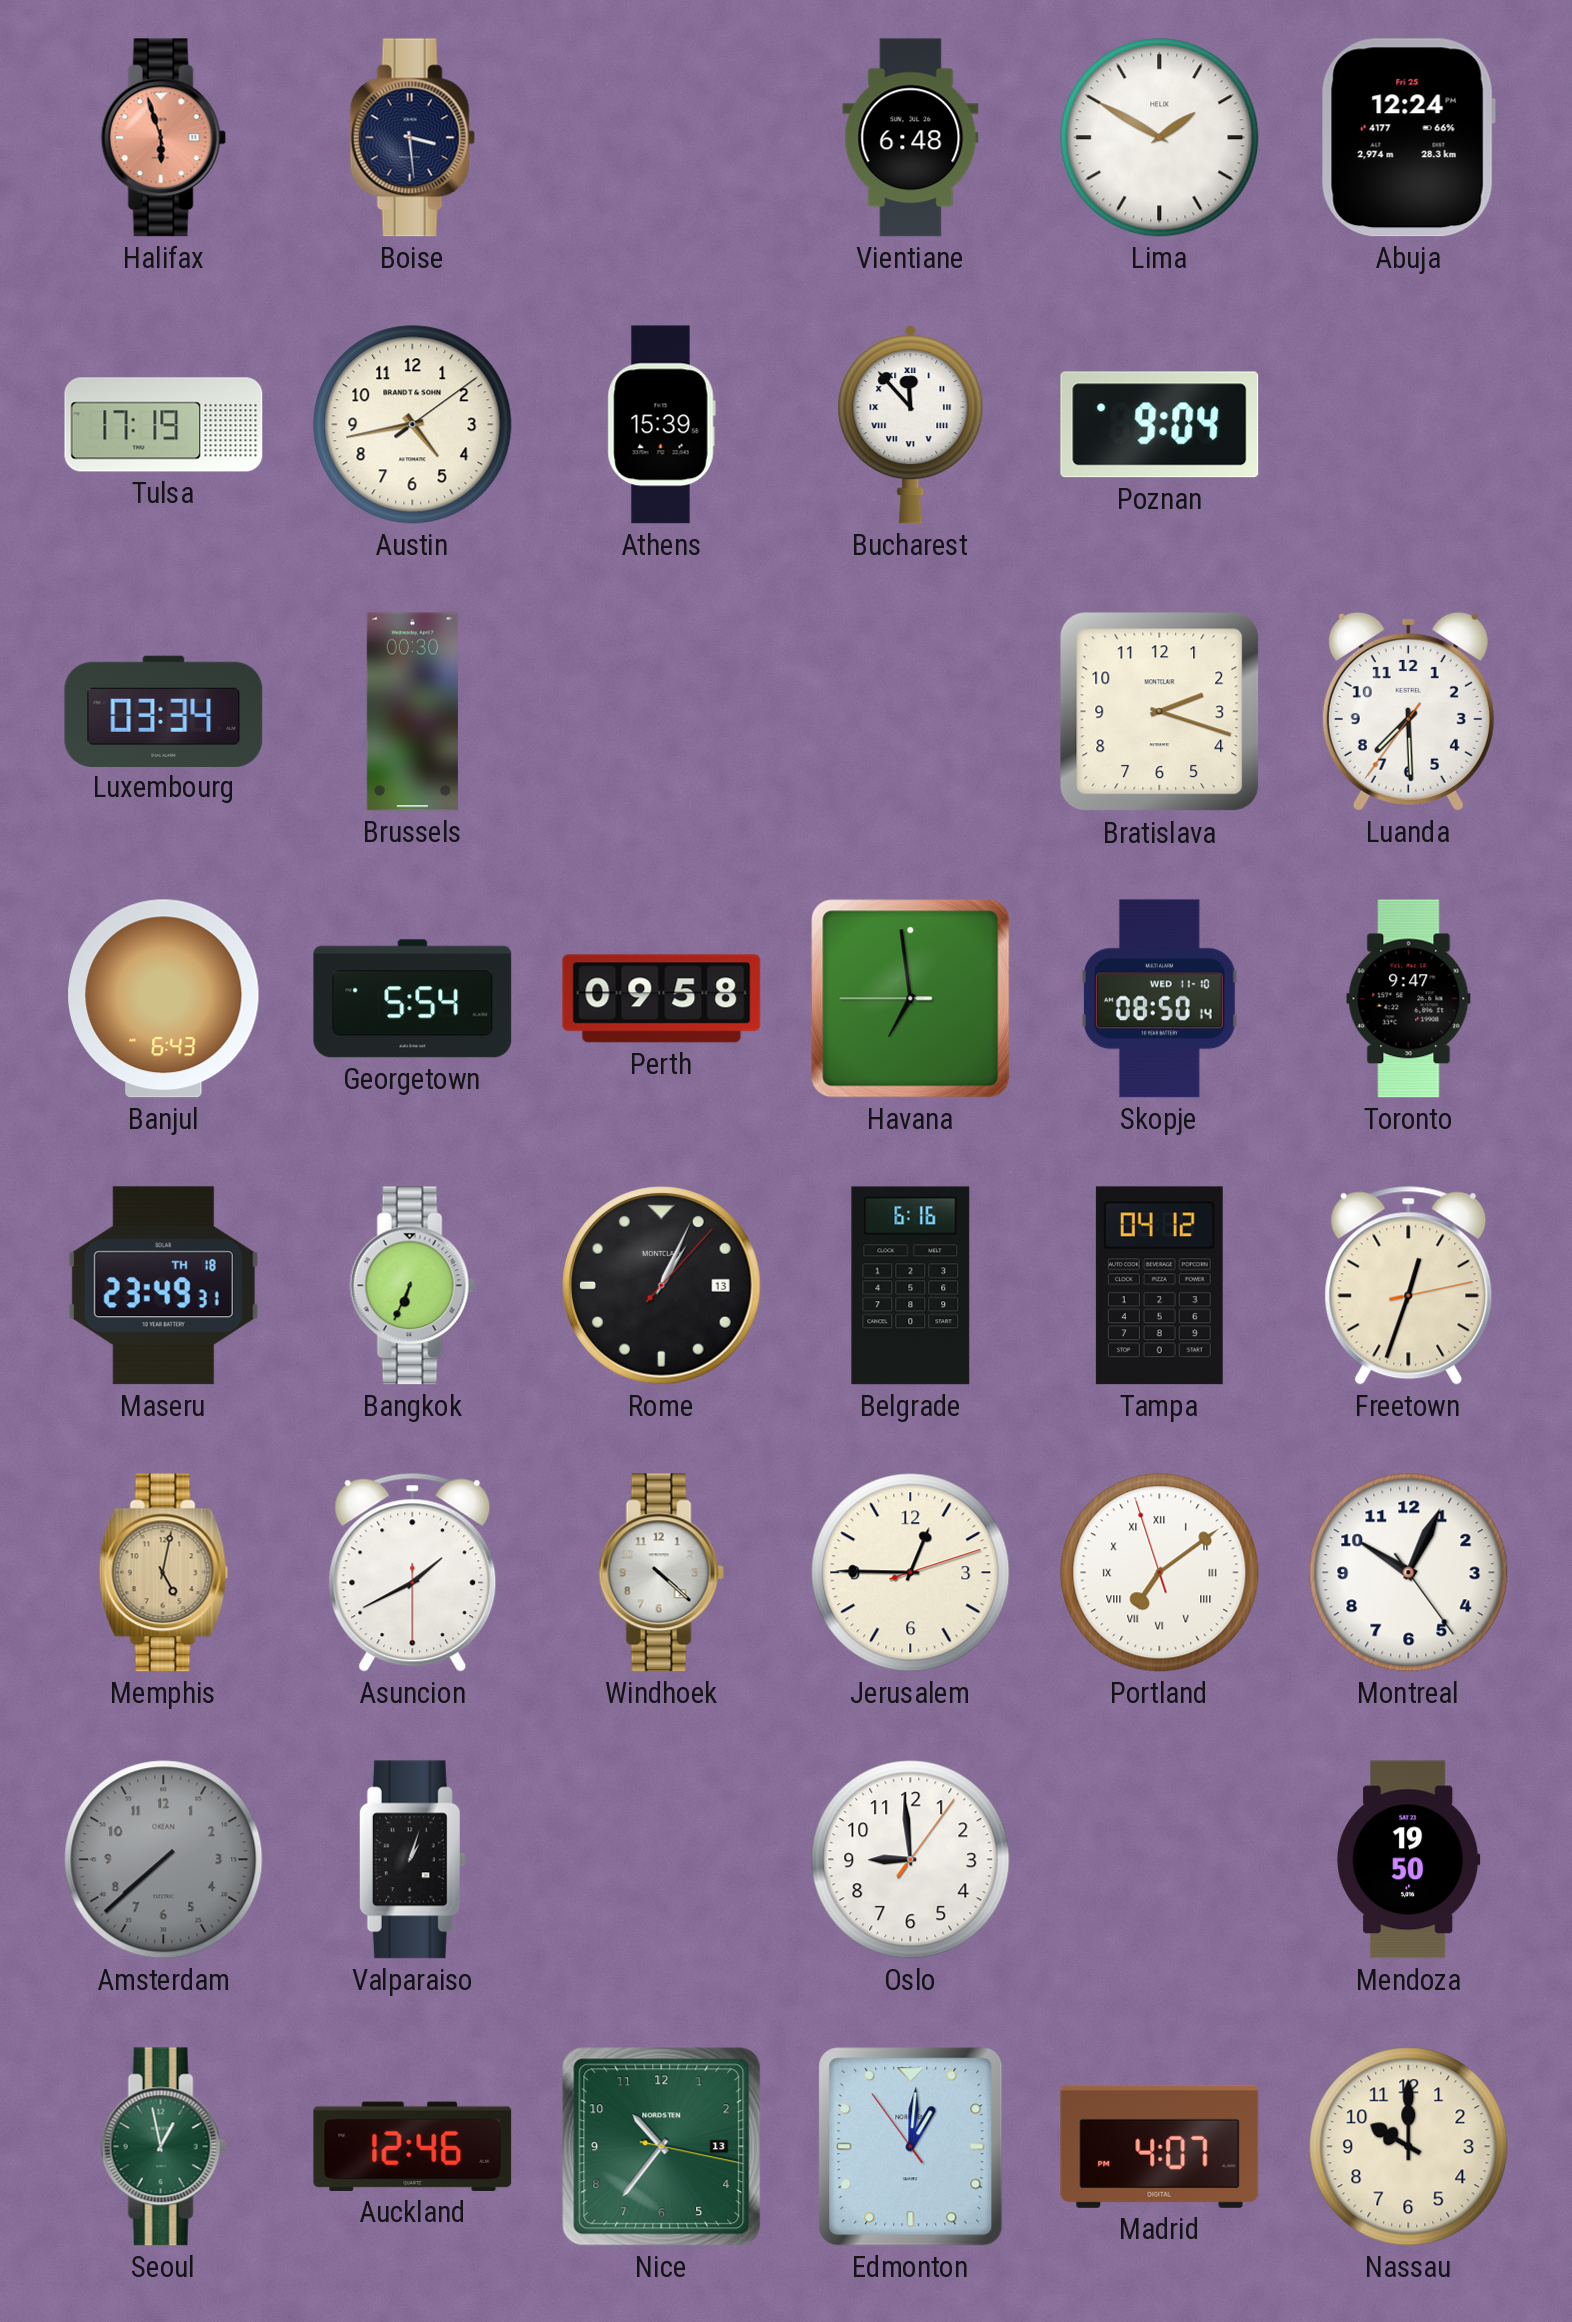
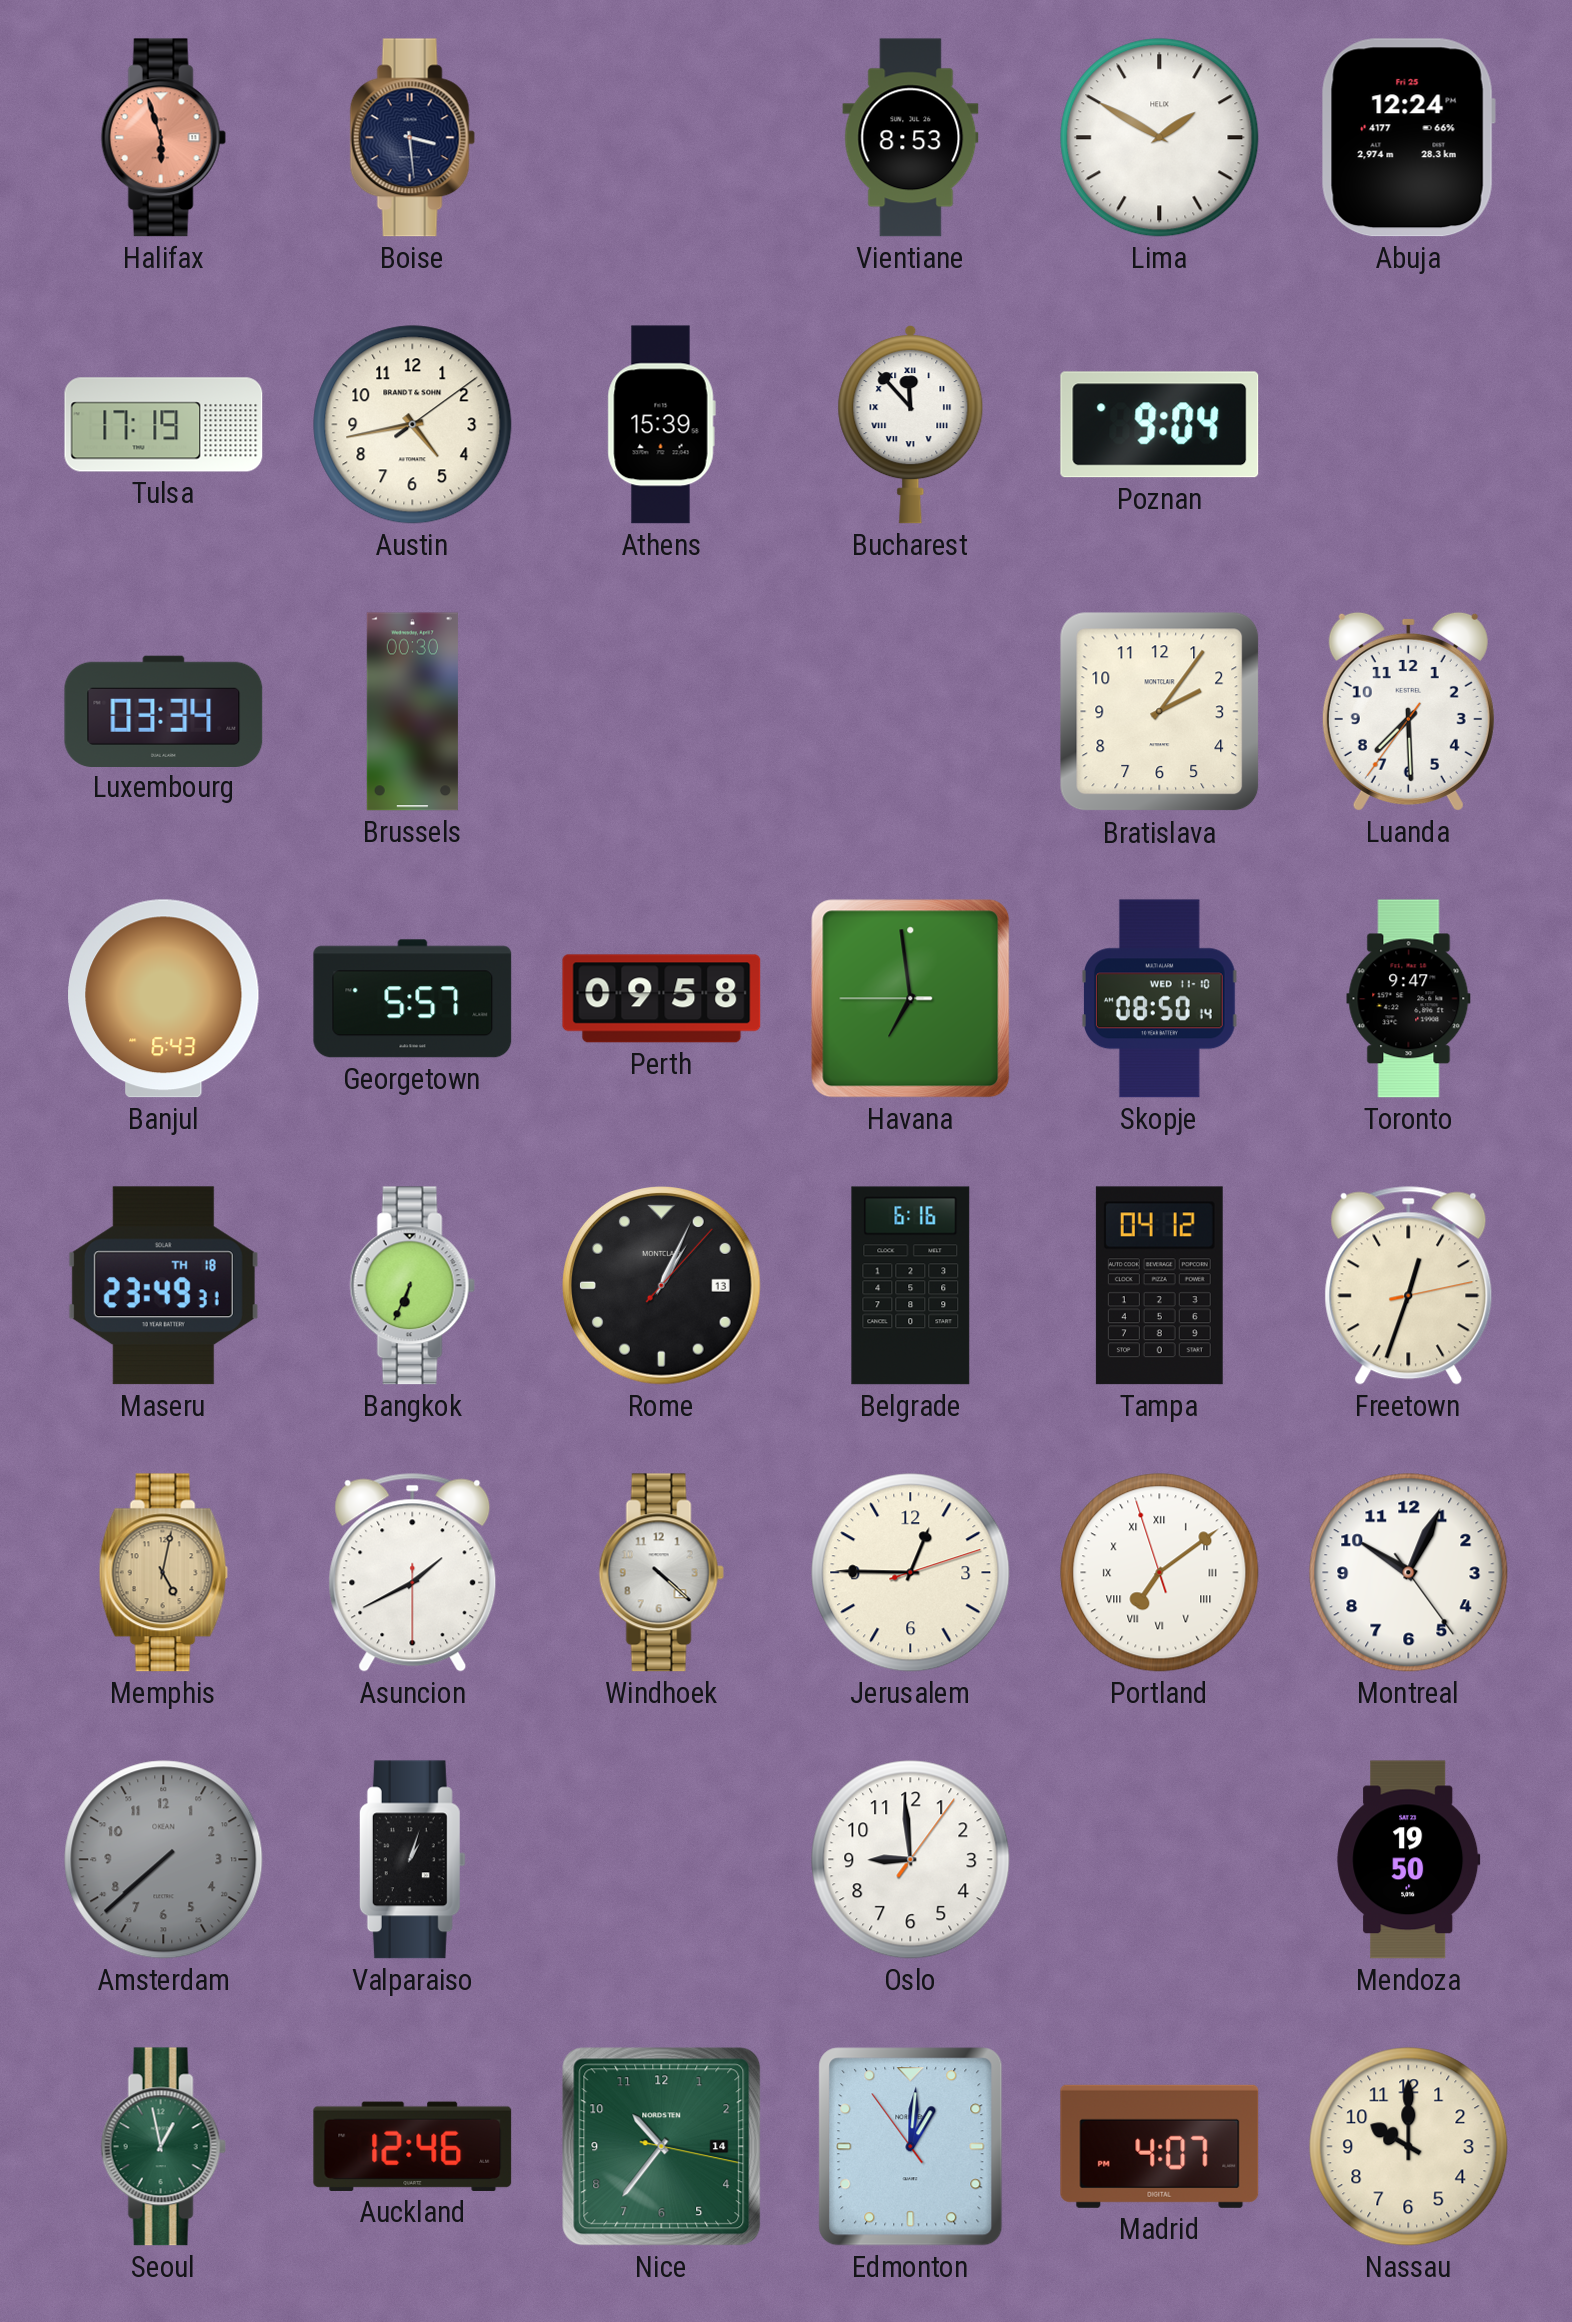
Vientiane: 6:48 -> 8:53 (911, 138)
Bratislava: 2:18 -> 2:06 (1160, 712)
Georgetown: 5:54 -> 5:57 (413, 999)
Nice date: 13 -> 14 (662, 2147)
